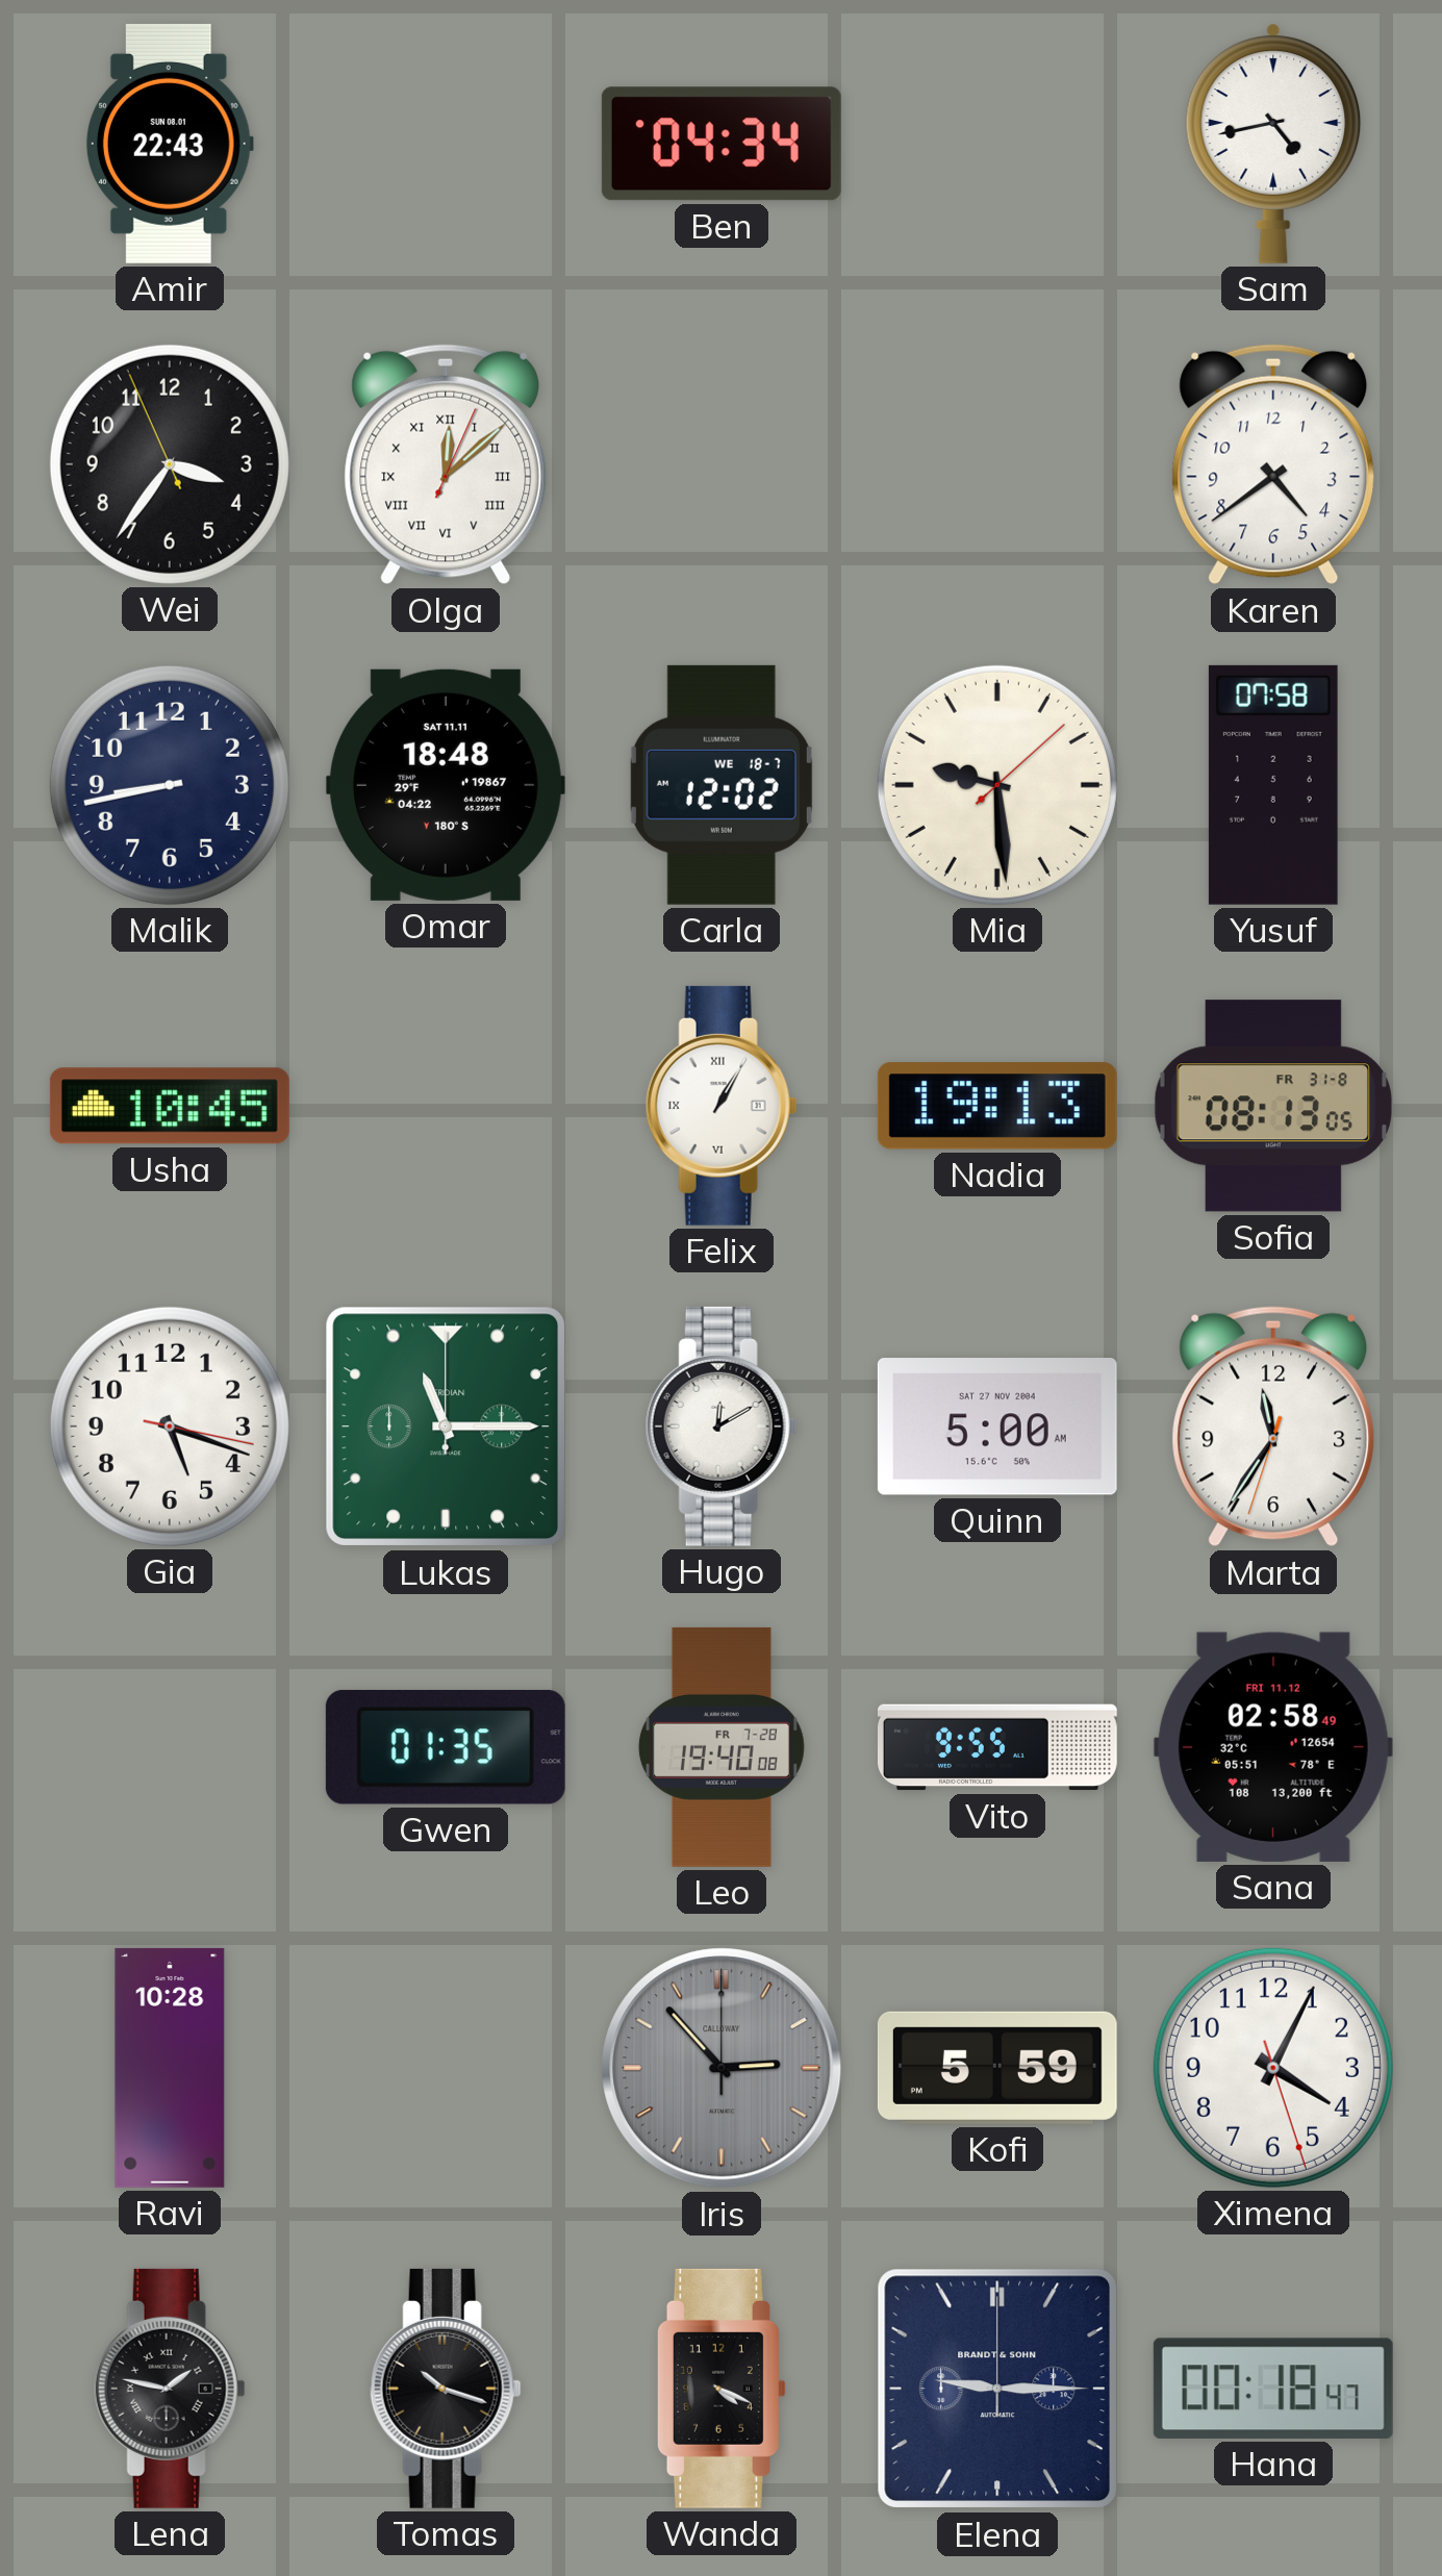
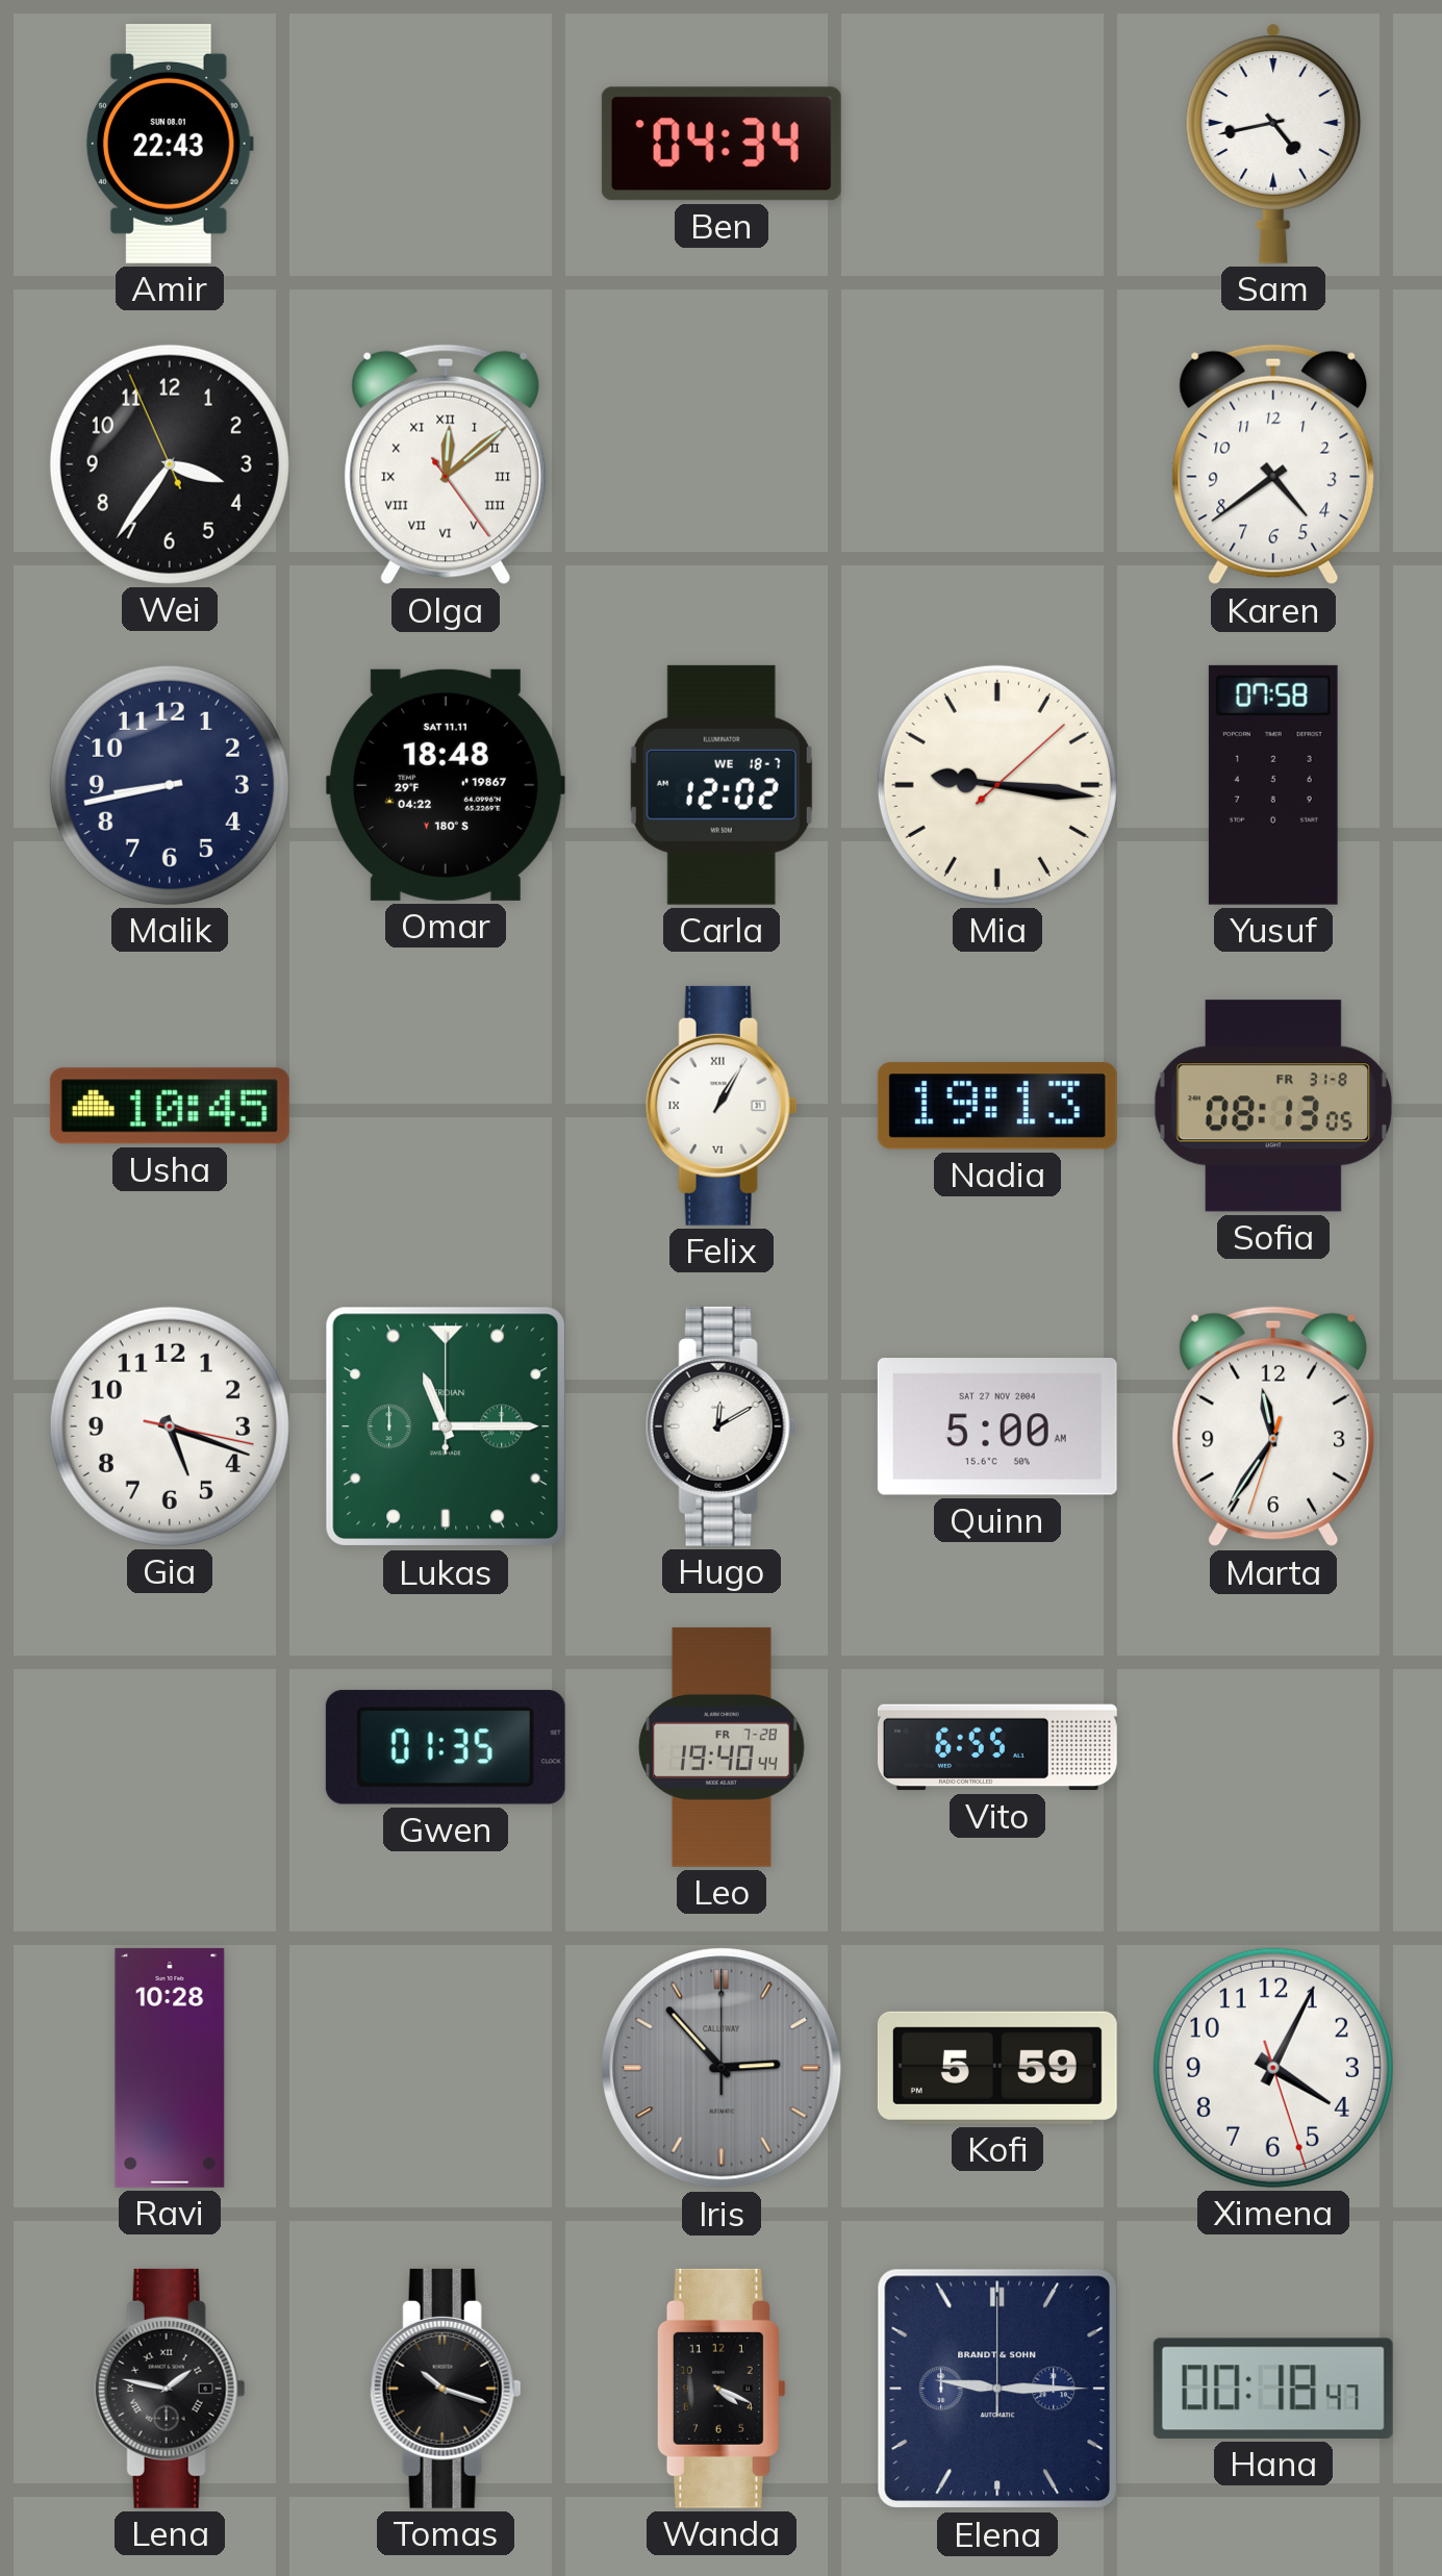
Olga: 12:08:04 -> 12:08:24 (446, 464)
Mia: 9:29 -> 9:16 (997, 785)
Leo: 19:40:08 -> 19:40:44 (722, 1747)
Vito: 9:55 -> 6:55 (997, 1747)
Sana: 02:58 -> none (1273, 1747)
